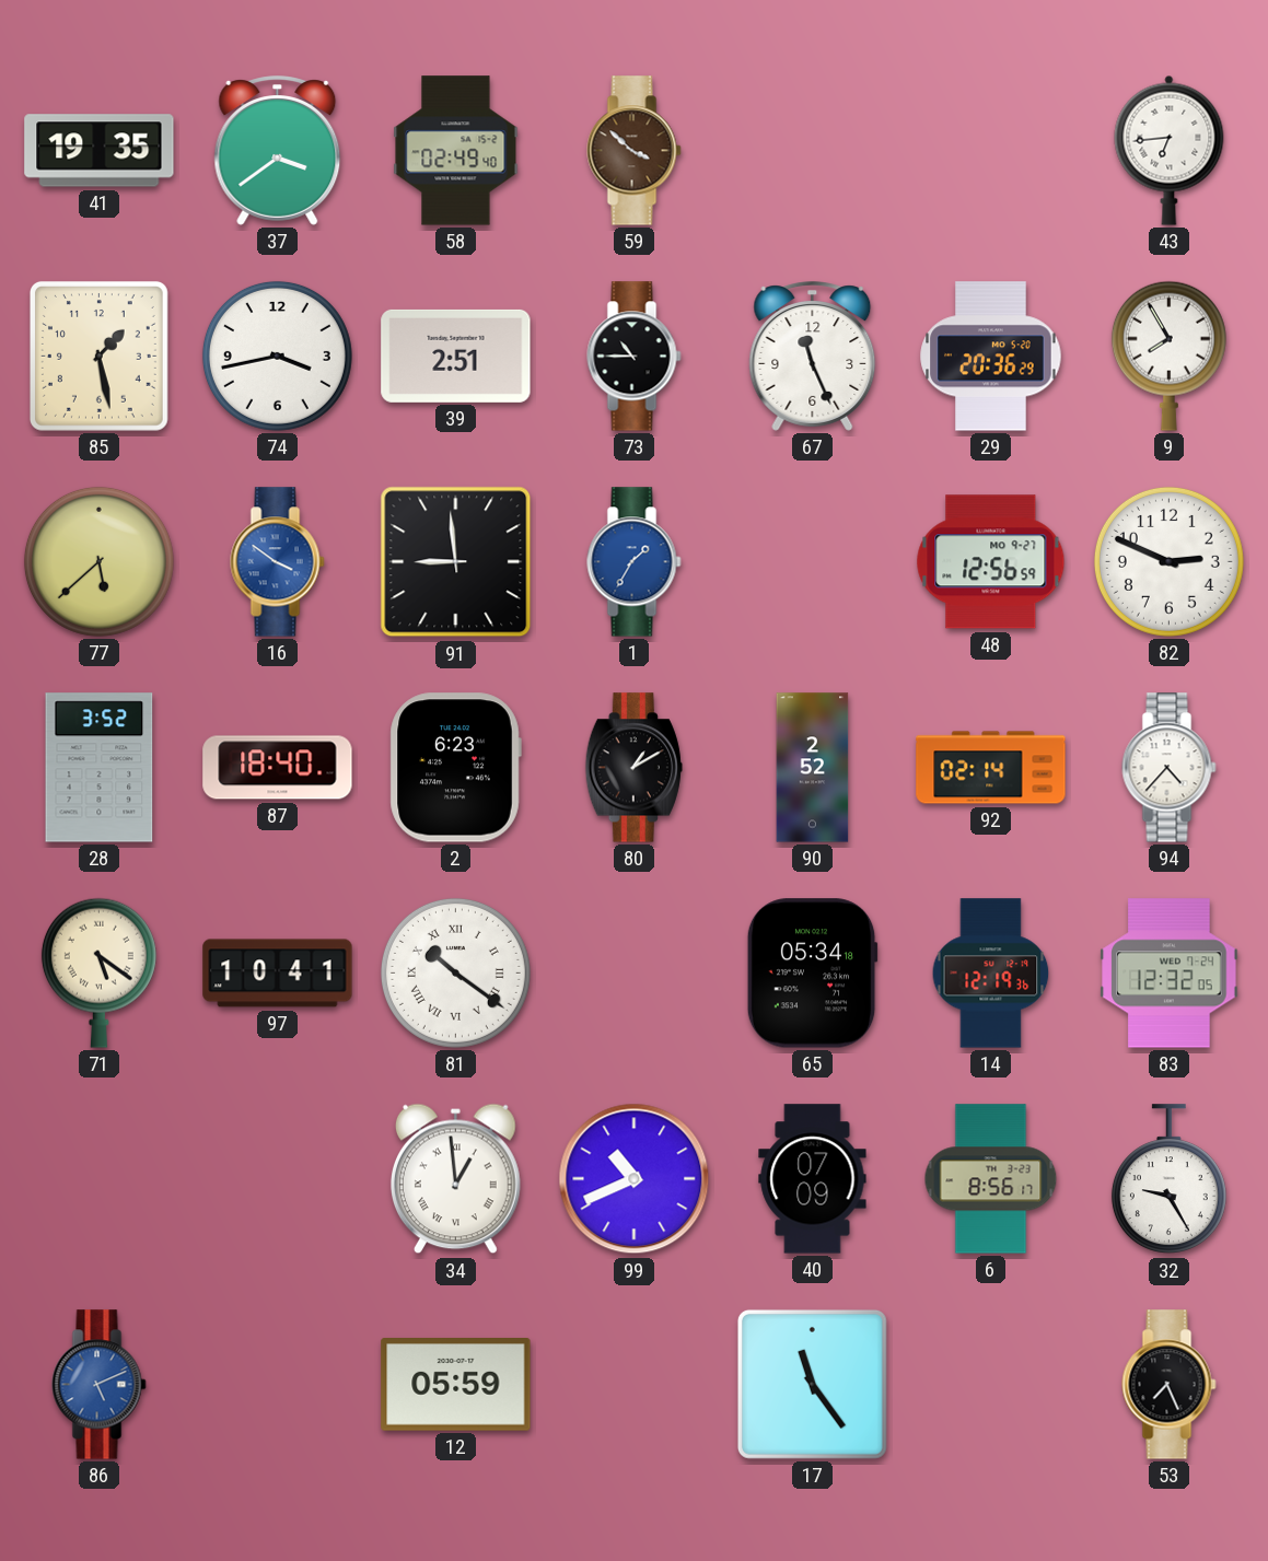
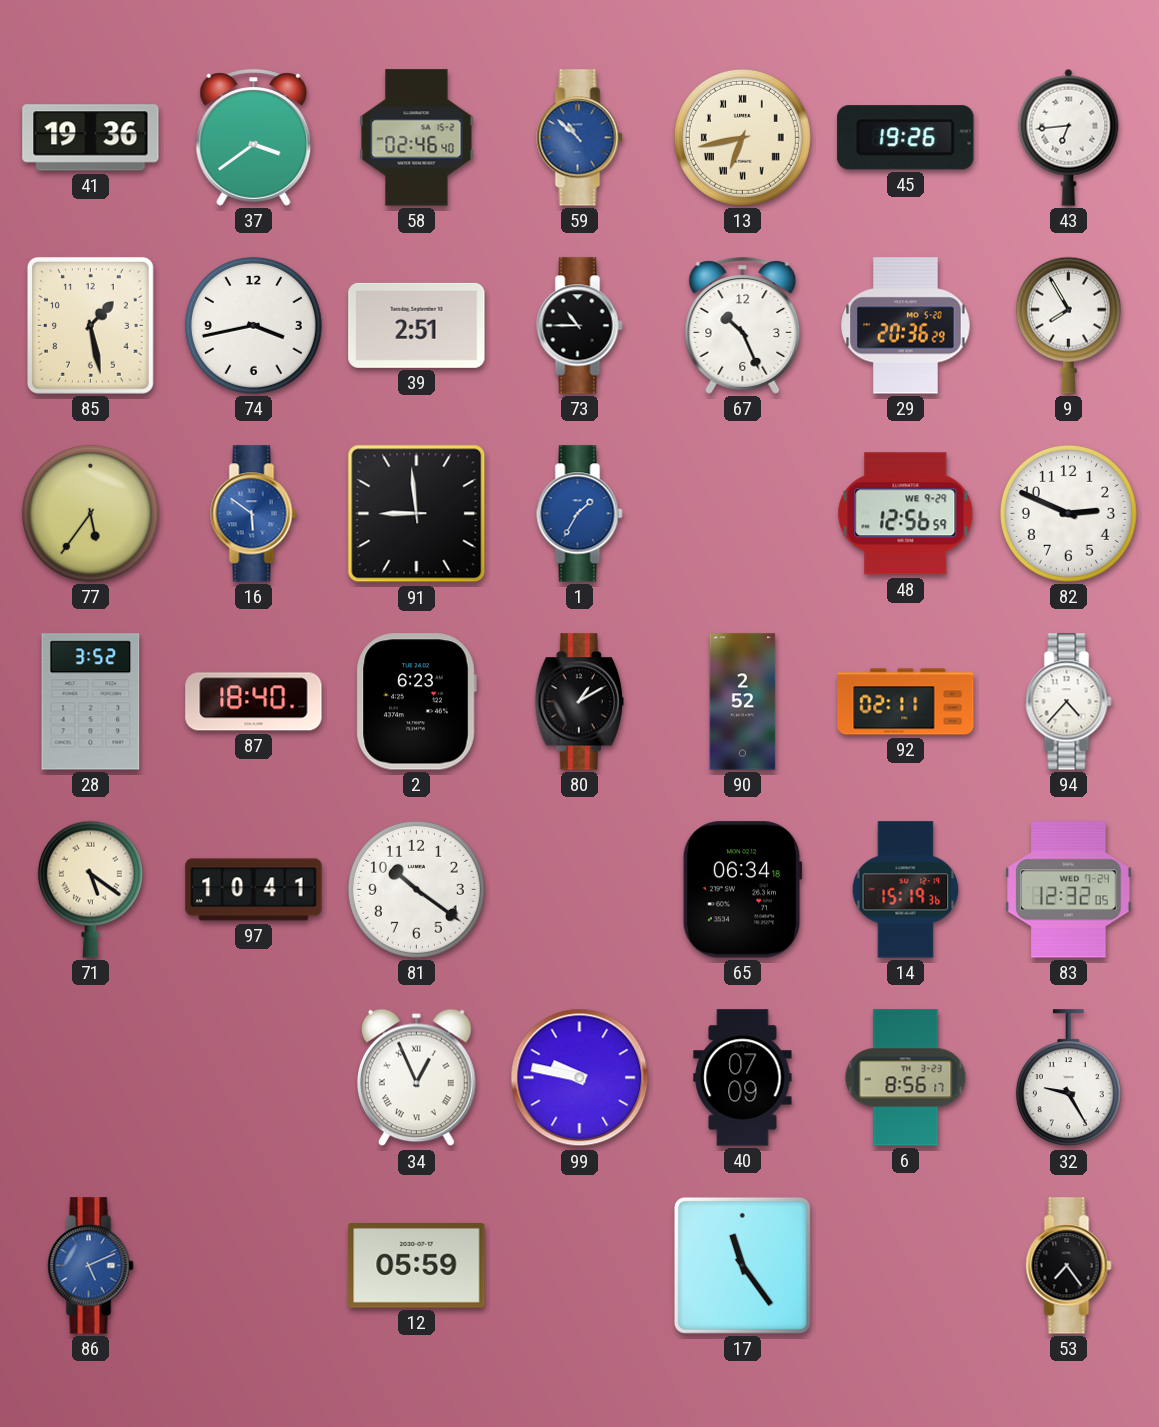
41: 19:35 -> 19:36 (91, 138)
58: 02:49 -> 02:46 (417, 138)
59: 3:52 -> 10:52 (580, 138)
59 dial: brown -> blue (580, 138)
13: none -> 6:43 (742, 137)
45: none -> 19:26 (906, 138)
67: 11:26 -> 10:26 (743, 326)
77: 5:38 -> 5:36 (90, 513)
16: 3:51 -> 5:51 (254, 514)
48 date: MO 9-27 -> WE 9-29 (906, 514)
92: 02:14 -> 02:11 (906, 702)
81 numerals: Roman -> Arabic (416, 889)
65: 05:34 -> 06:34 (742, 890)
14: 12:19 -> 15:19 (906, 890)
34: 12:59 -> 12:56 (416, 1078)
99: 10:41 -> 9:47 (580, 1078)
53: 7:26 -> 7:24 (1069, 1266)
